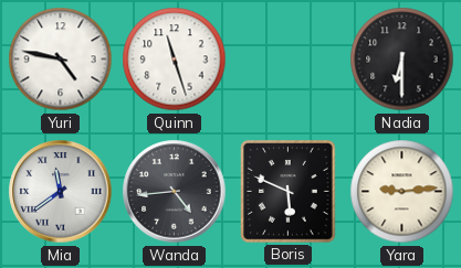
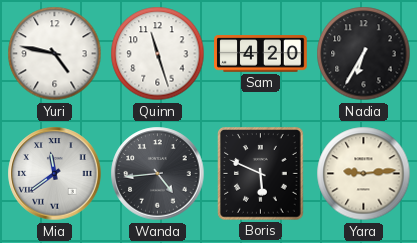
Sam: none -> 4:20 (261, 54)
Nadia: 6:30 -> 6:35 (364, 54)
